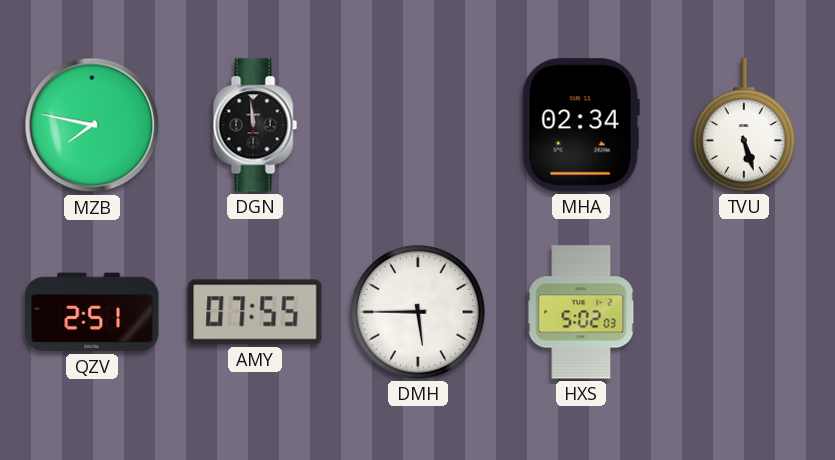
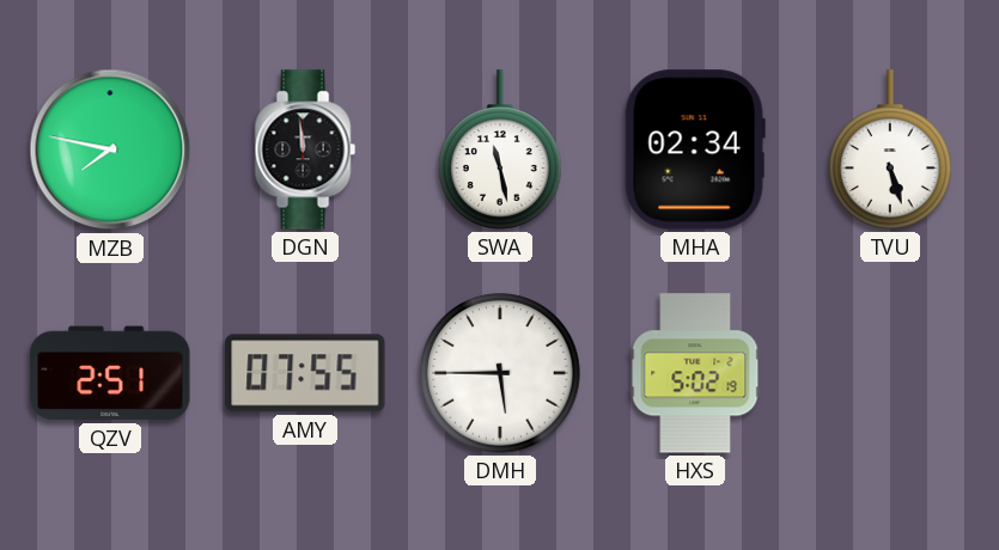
SWA: none -> 11:28 (501, 149)
HXS: 5:02:03 -> 5:02:19 (695, 373)
